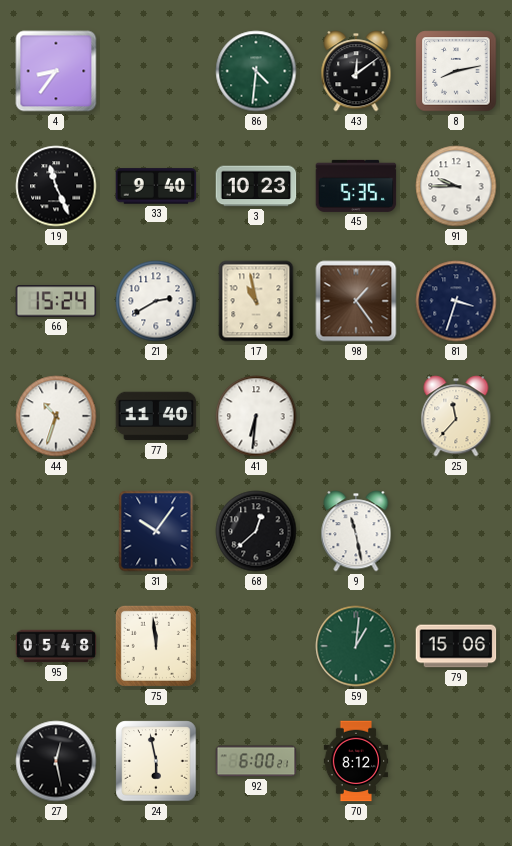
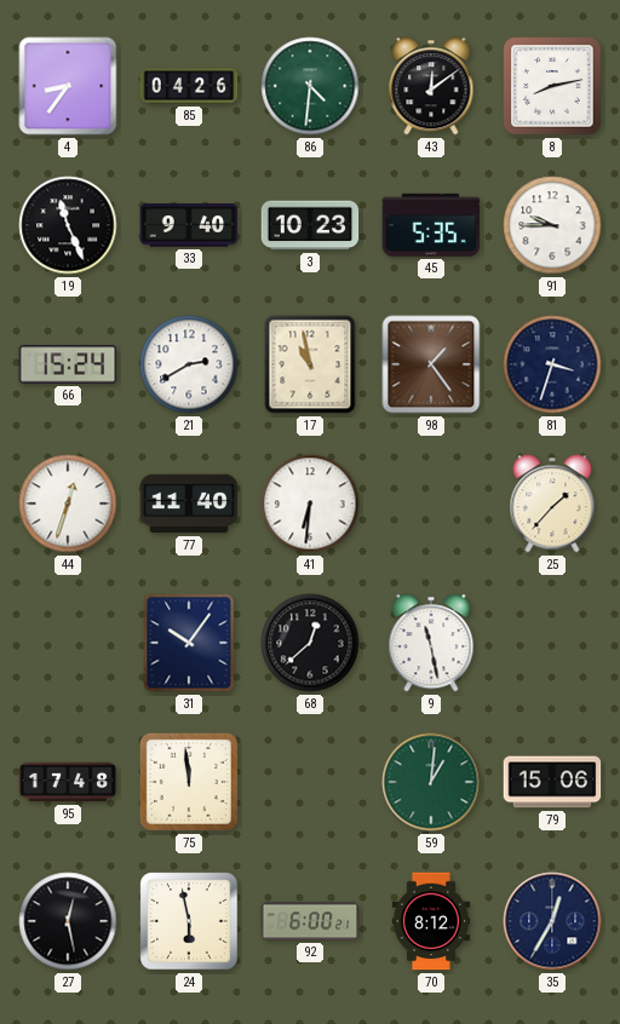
85: none -> 04:26 (189, 86)
44: 10:33 -> 12:33 (68, 504)
25: 11:37 -> 1:37 (552, 504)
95: 05:48 -> 17:48 (68, 782)
35: none -> 12:35 (552, 921)
